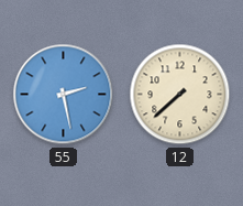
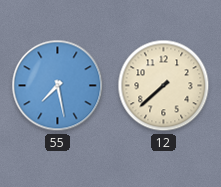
55: 2:28 -> 7:28 (58, 86)
